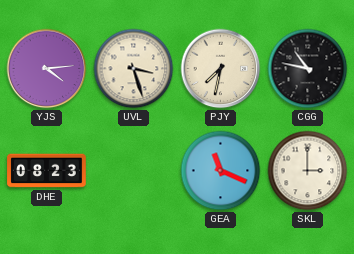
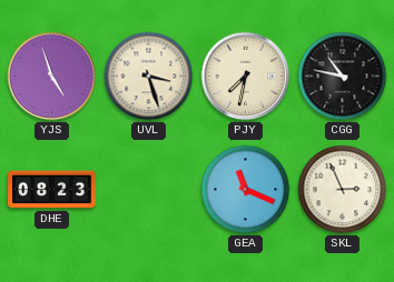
YJS: 4:14 -> 4:57 (52, 77)
SKL: 3:00 -> 2:56 (343, 190)
